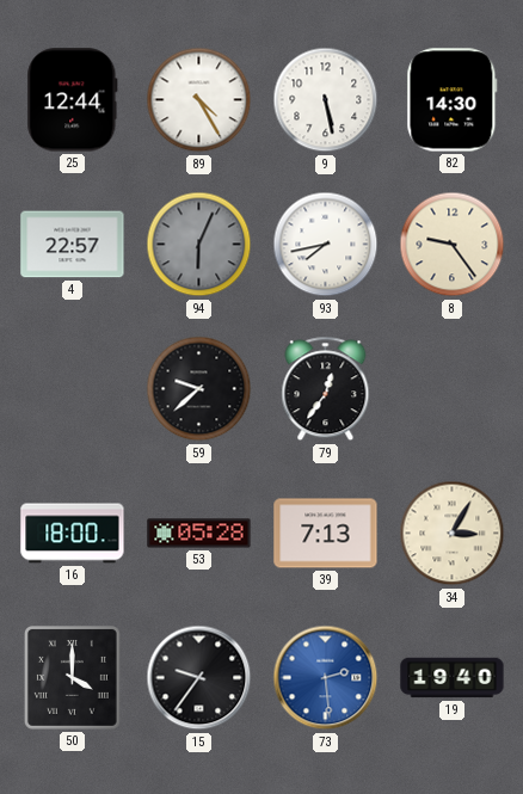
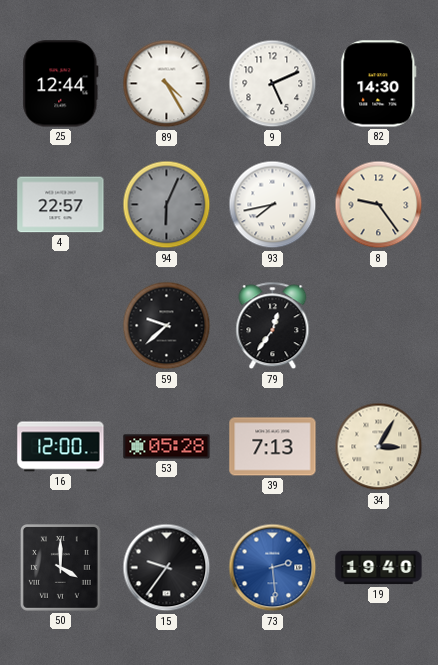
9: 5:28 -> 5:11 (273, 84)
16: 18:00 -> 12:00 (61, 447)
